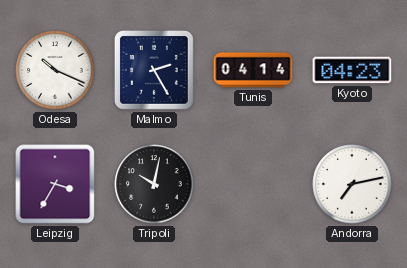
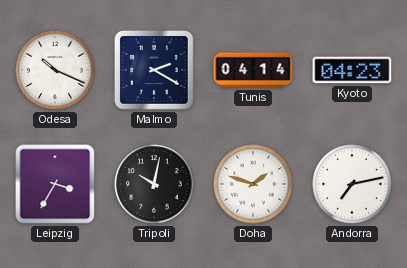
Malmo: 2:25 -> 2:20 (154, 70)
Doha: none -> 1:48 (253, 184)
